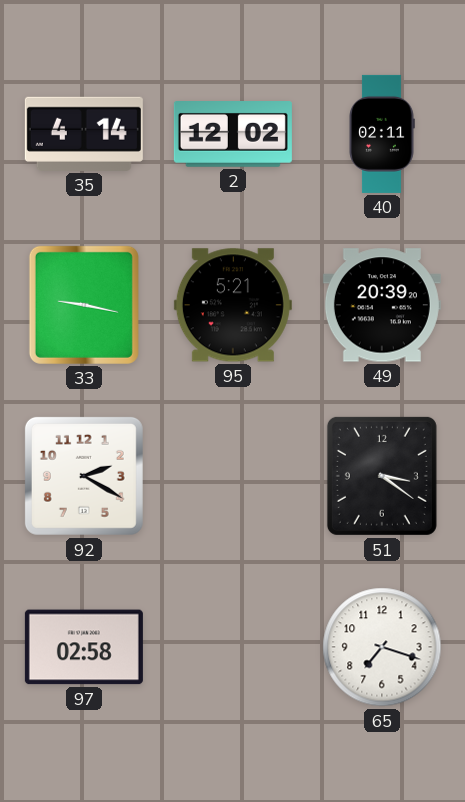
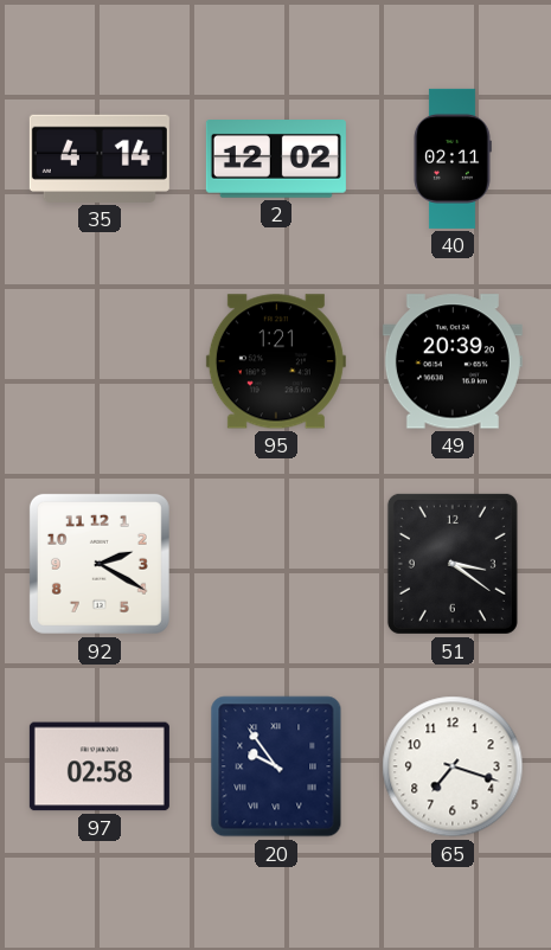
33: 9:17 -> none (84, 305)
95: 5:21 -> 1:21 (276, 361)
20: none -> 9:54 (276, 766)
